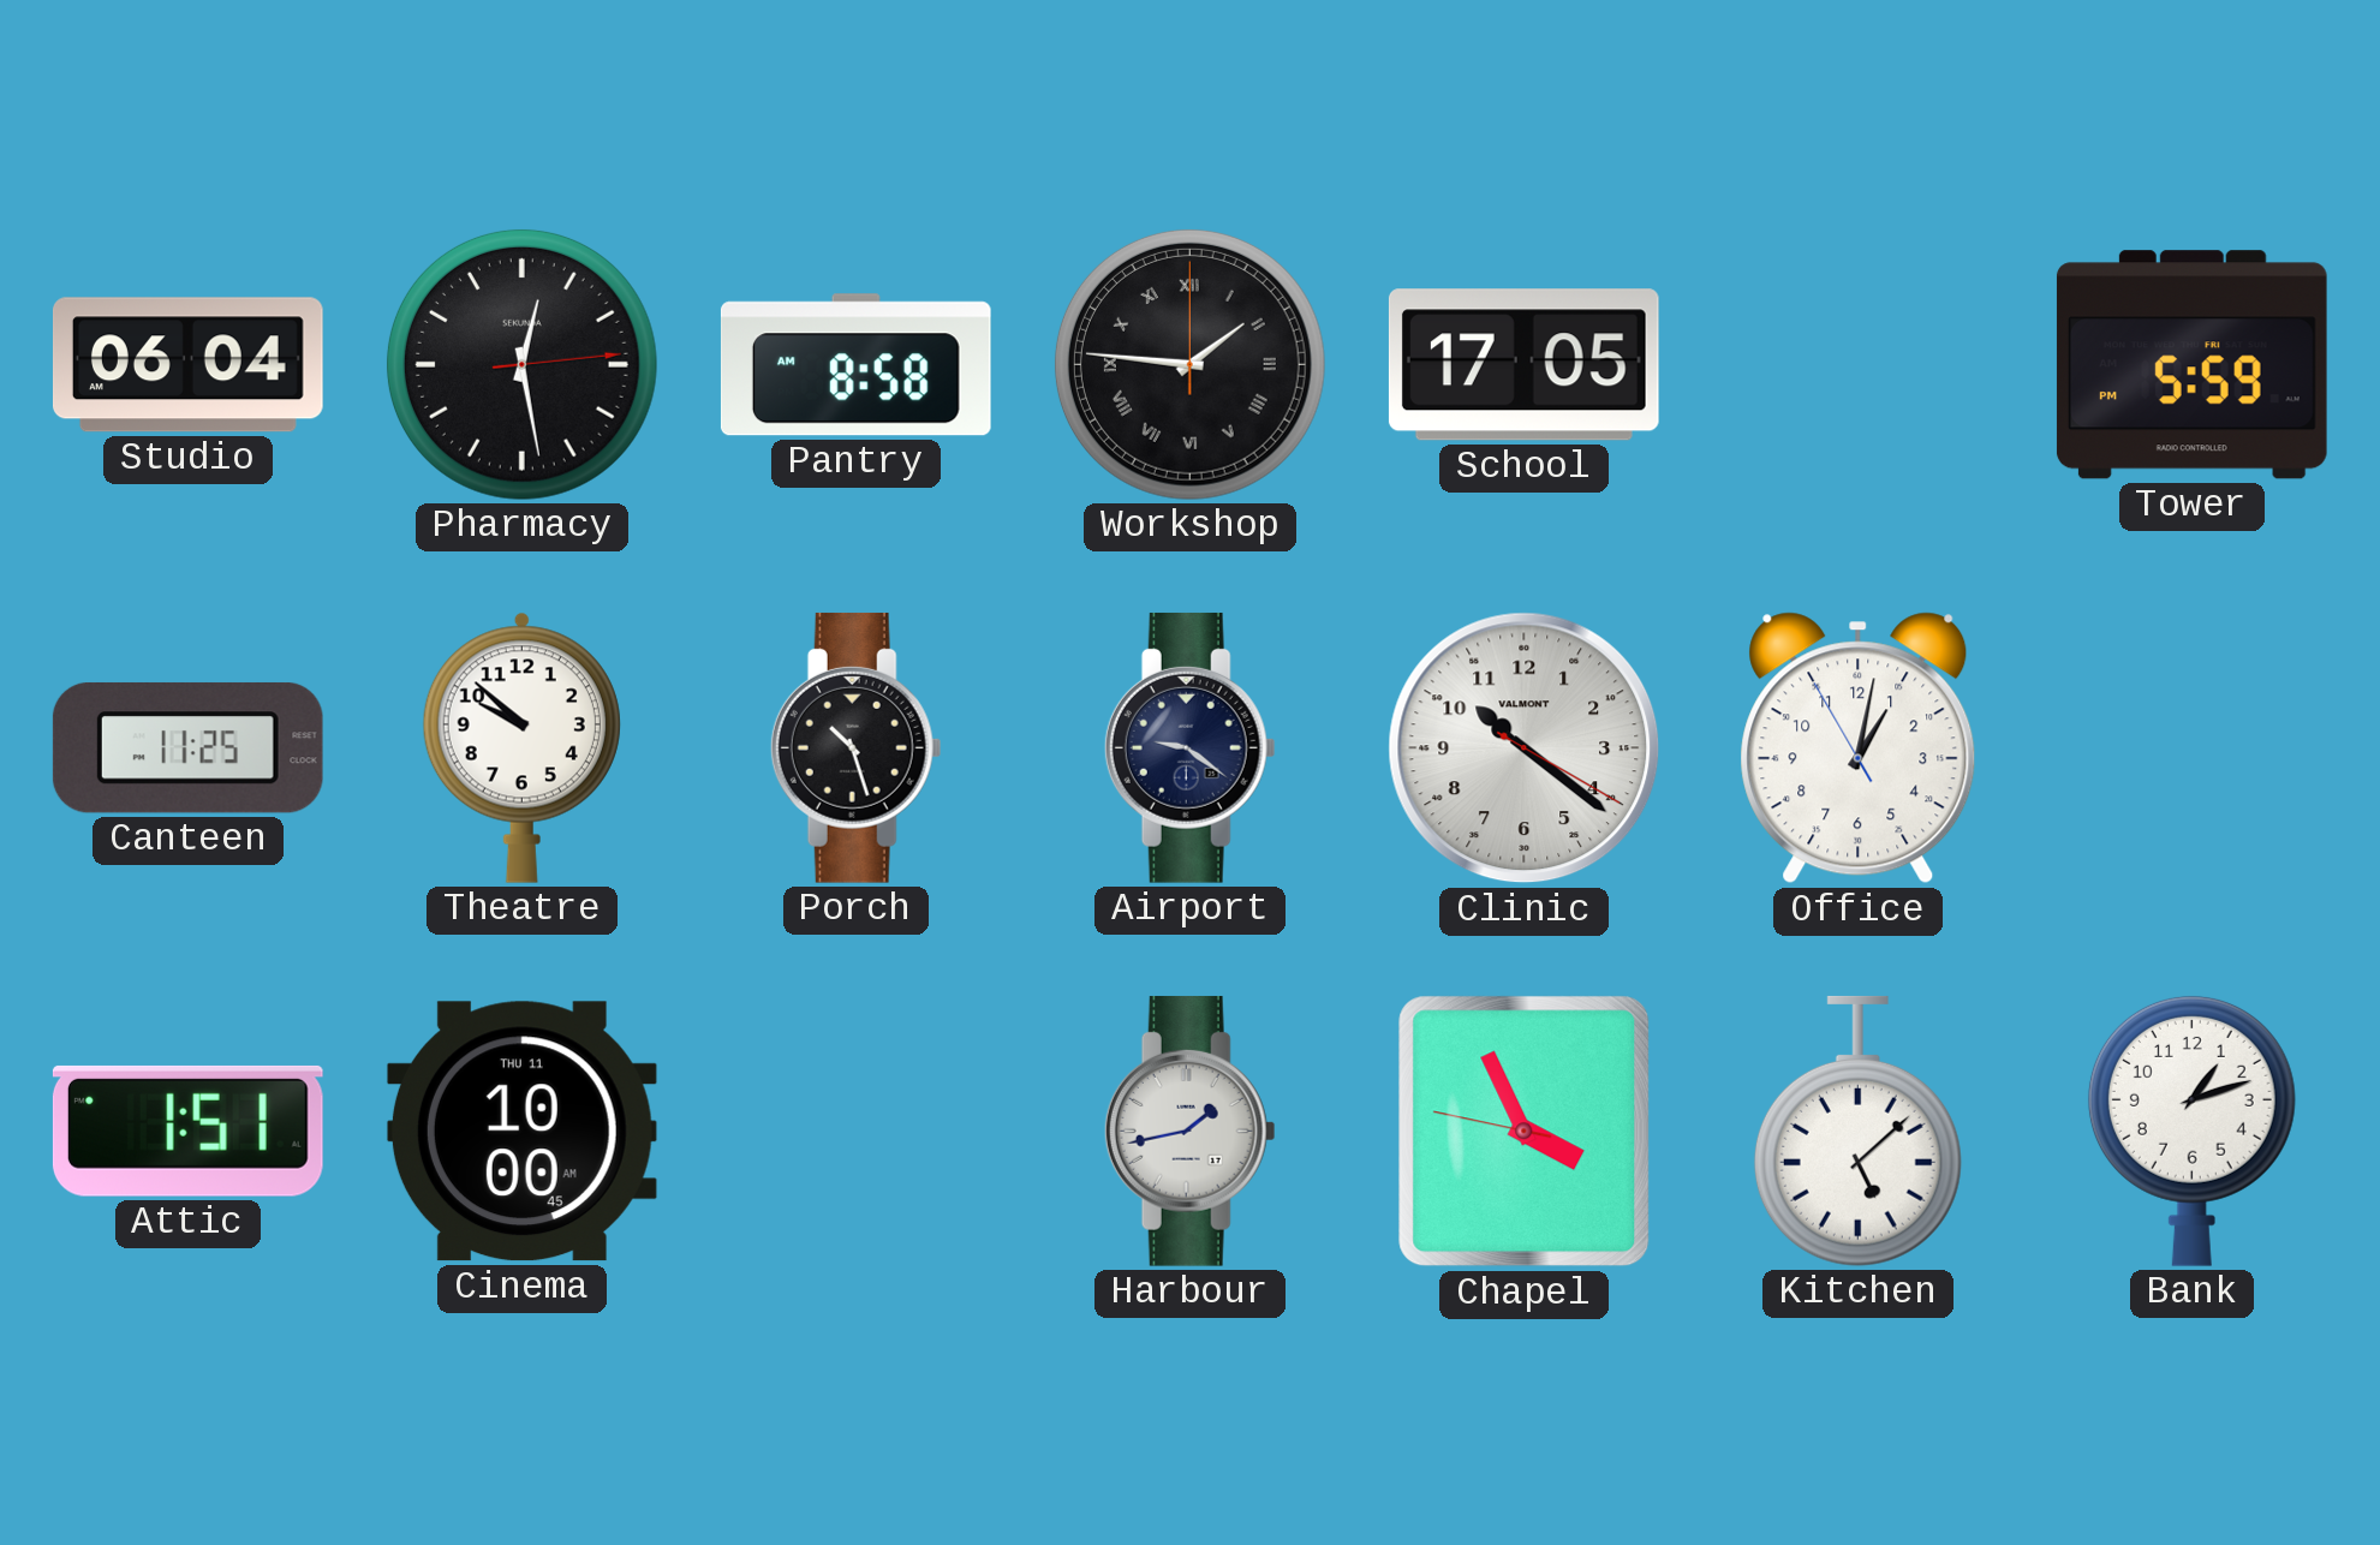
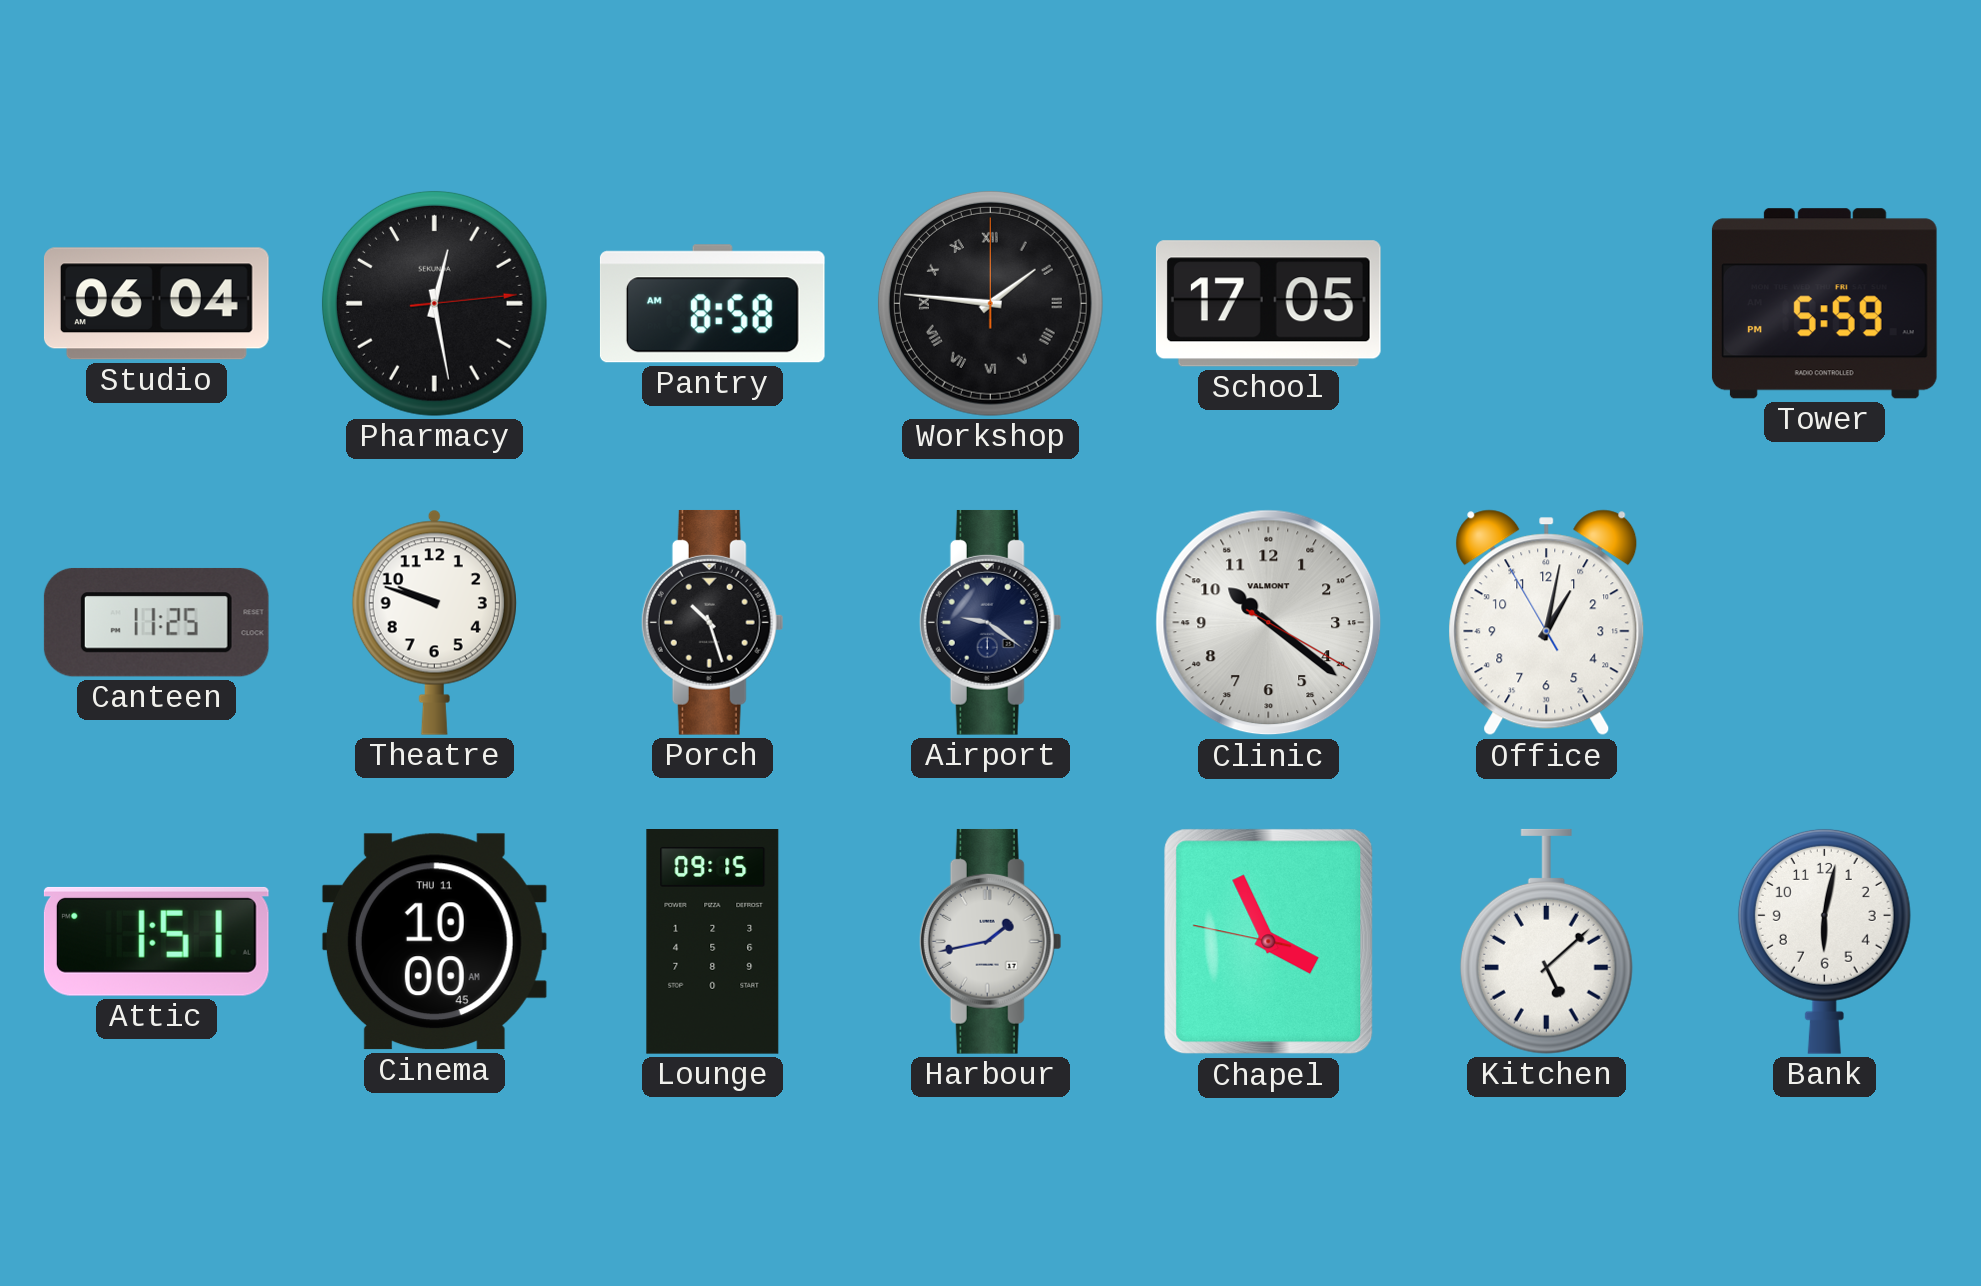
Theatre: 9:52 -> 9:48 (434, 622)
Lounge: none -> 09:15 (713, 942)
Bank: 1:12 -> 6:02 (1824, 941)
